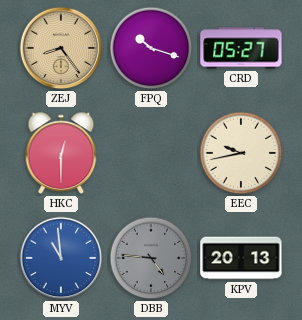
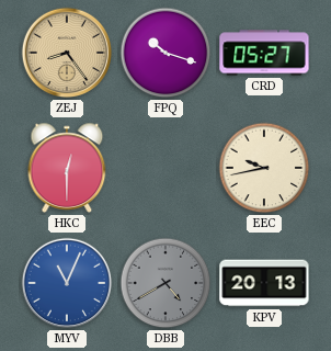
MYV: 10:59 -> 11:04 (67, 283)
DBB: 4:46 -> 4:40 (165, 283)
